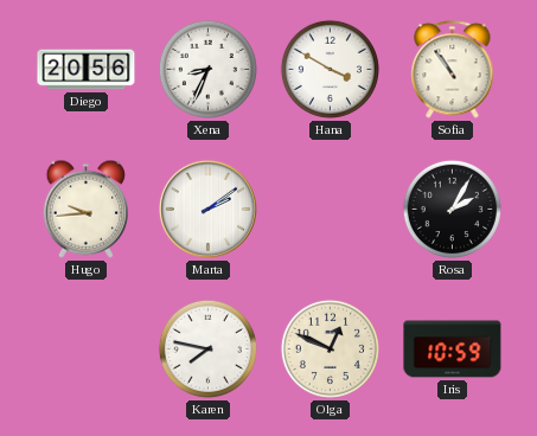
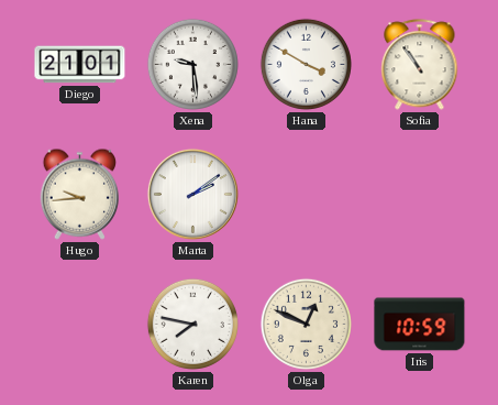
Diego: 20:56 -> 21:01 (80, 65)
Xena: 8:34 -> 9:29 (192, 64)
Rosa: 2:05 -> none (452, 209)
